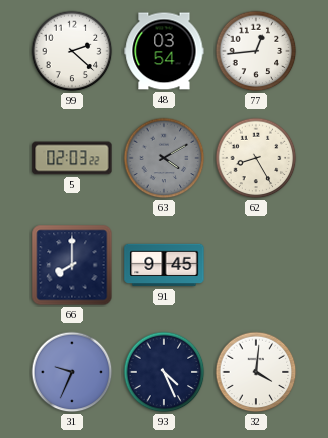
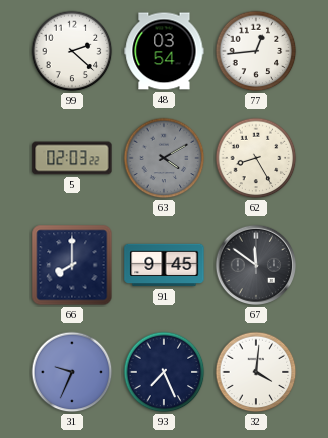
67: none -> 11:51 (256, 265)
93: 4:26 -> 7:26 (164, 372)
